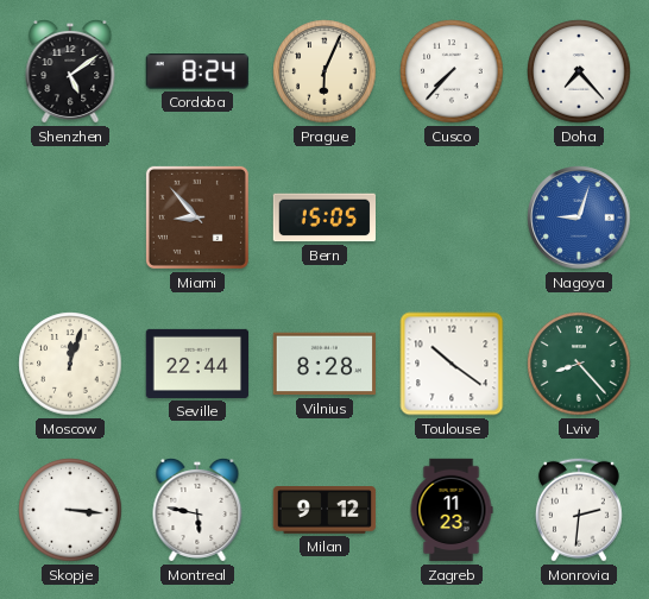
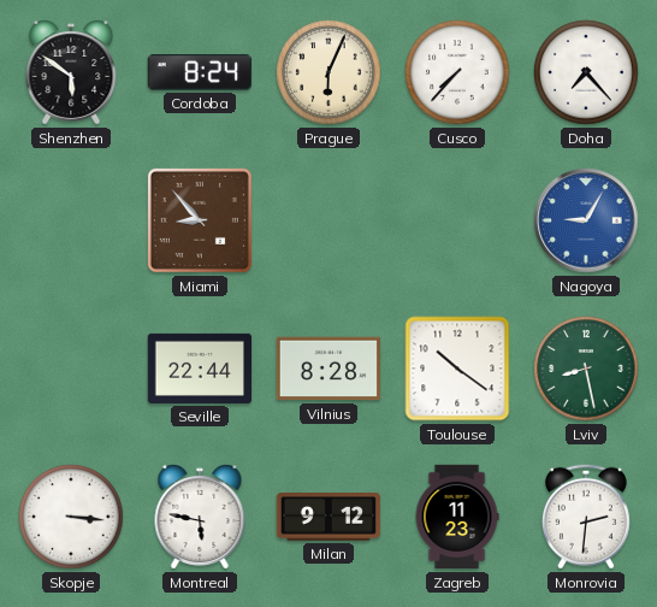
Shenzhen: 5:09 -> 5:51 (71, 73)
Bern: 15:05 -> none (323, 217)
Nagoya: 9:03 -> 9:05 (586, 220)
Moscow: 12:03 -> none (70, 364)
Lviv: 8:23 -> 8:28 (586, 369)
